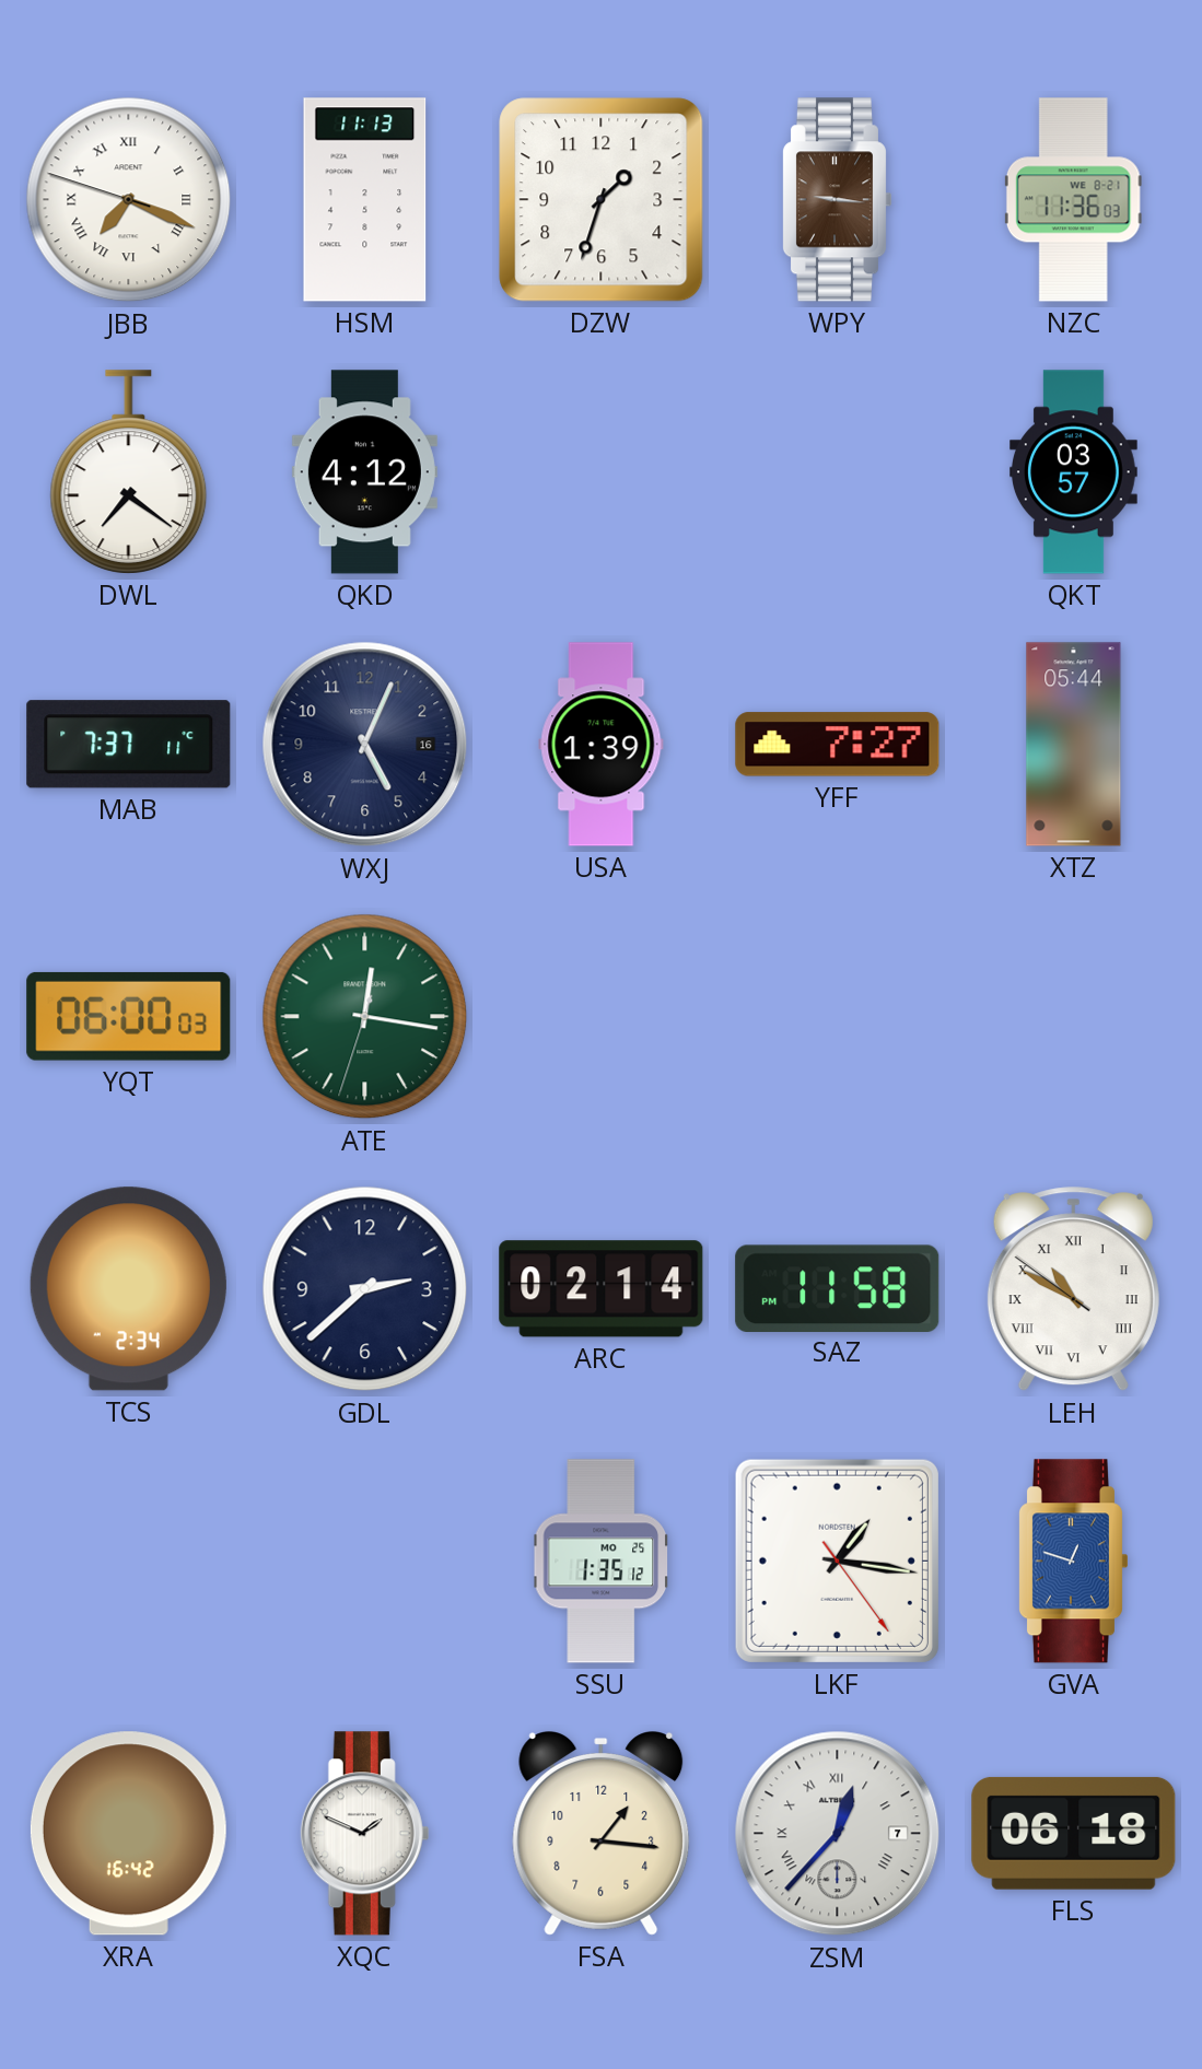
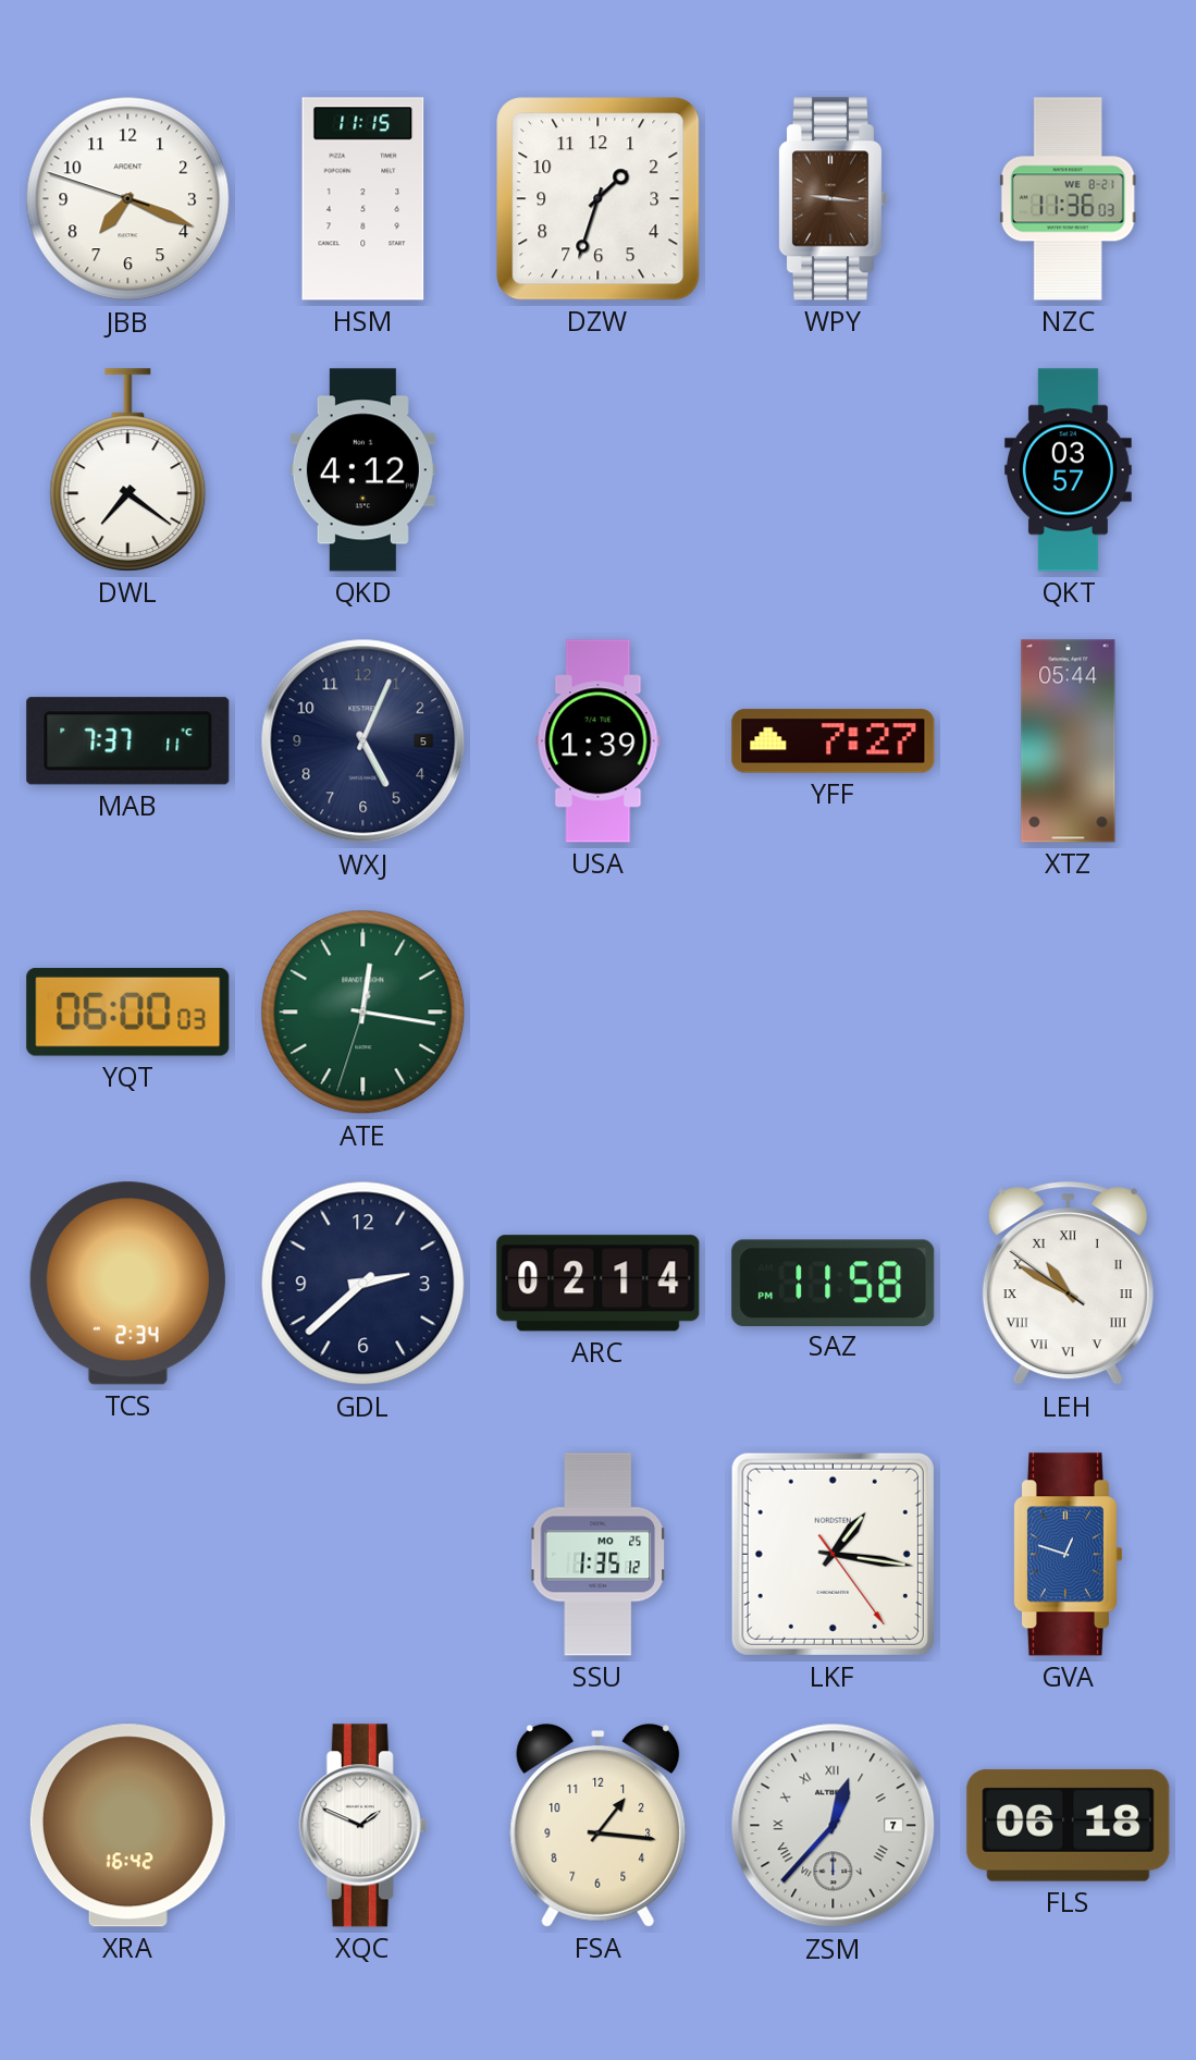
JBB numerals: Roman -> Arabic (128, 199)
HSM: 11:13 -> 11:15 (363, 199)
WXJ date: 16 -> 5 (363, 741)
